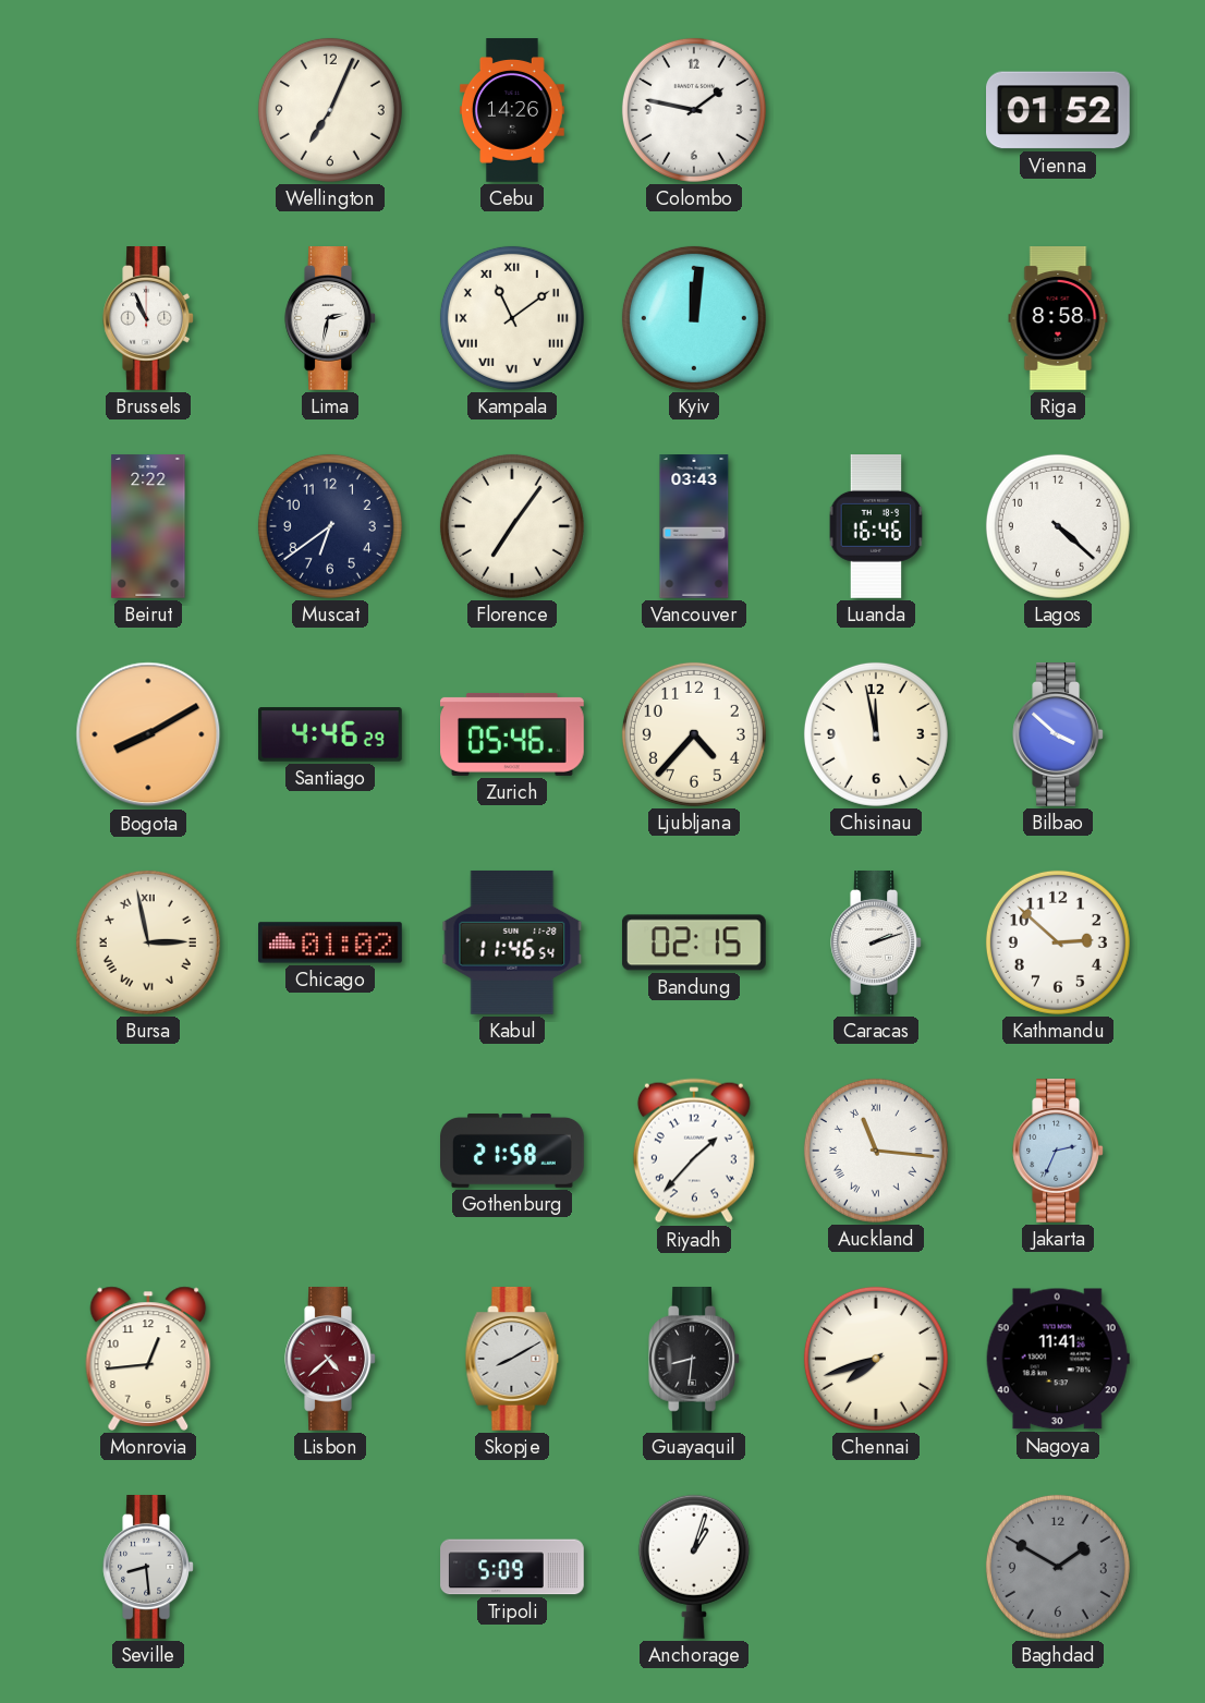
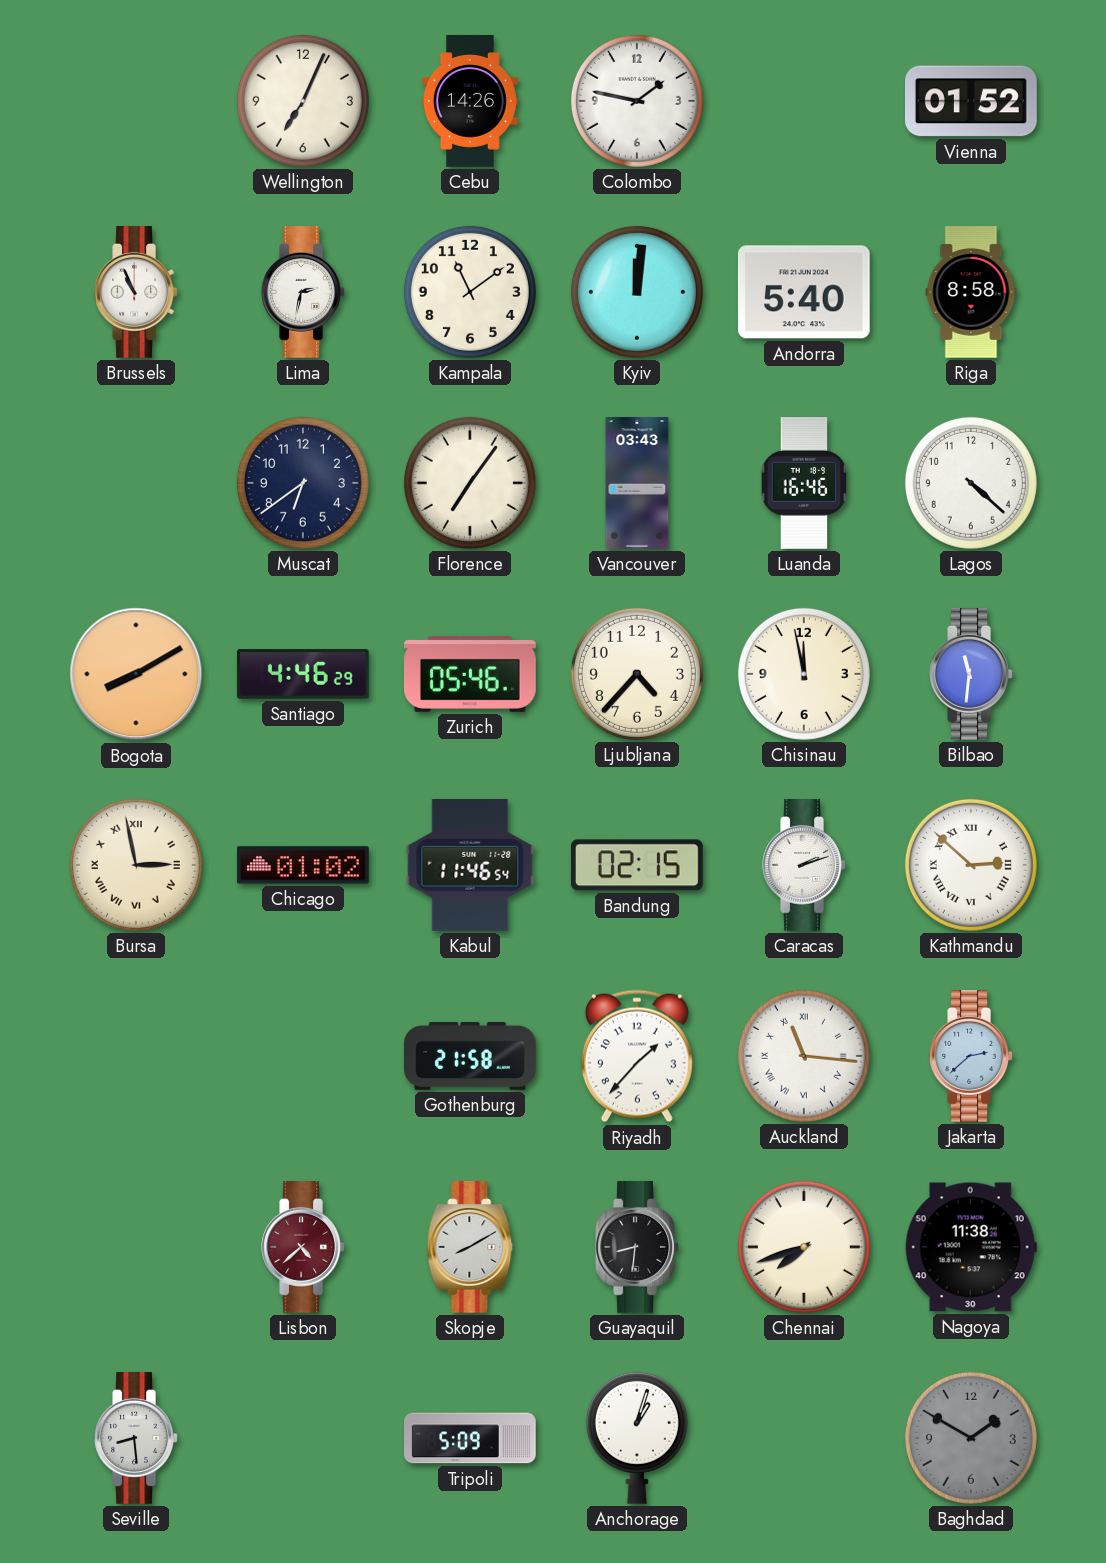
Kampala numerals: Roman -> Arabic (470, 292)
Andorra: none -> 5:40 (804, 292)
Beirut: 2:22 -> none (148, 526)
Bilbao: 3:52 -> 11:31 (971, 675)
Kathmandu numerals: Arabic -> Roman (971, 865)
Jakarta: 2:34 -> 2:38 (971, 1057)
Monrovia: 12:44 -> none (148, 1359)
Nagoya: 11:41 -> 11:38 (971, 1247)
